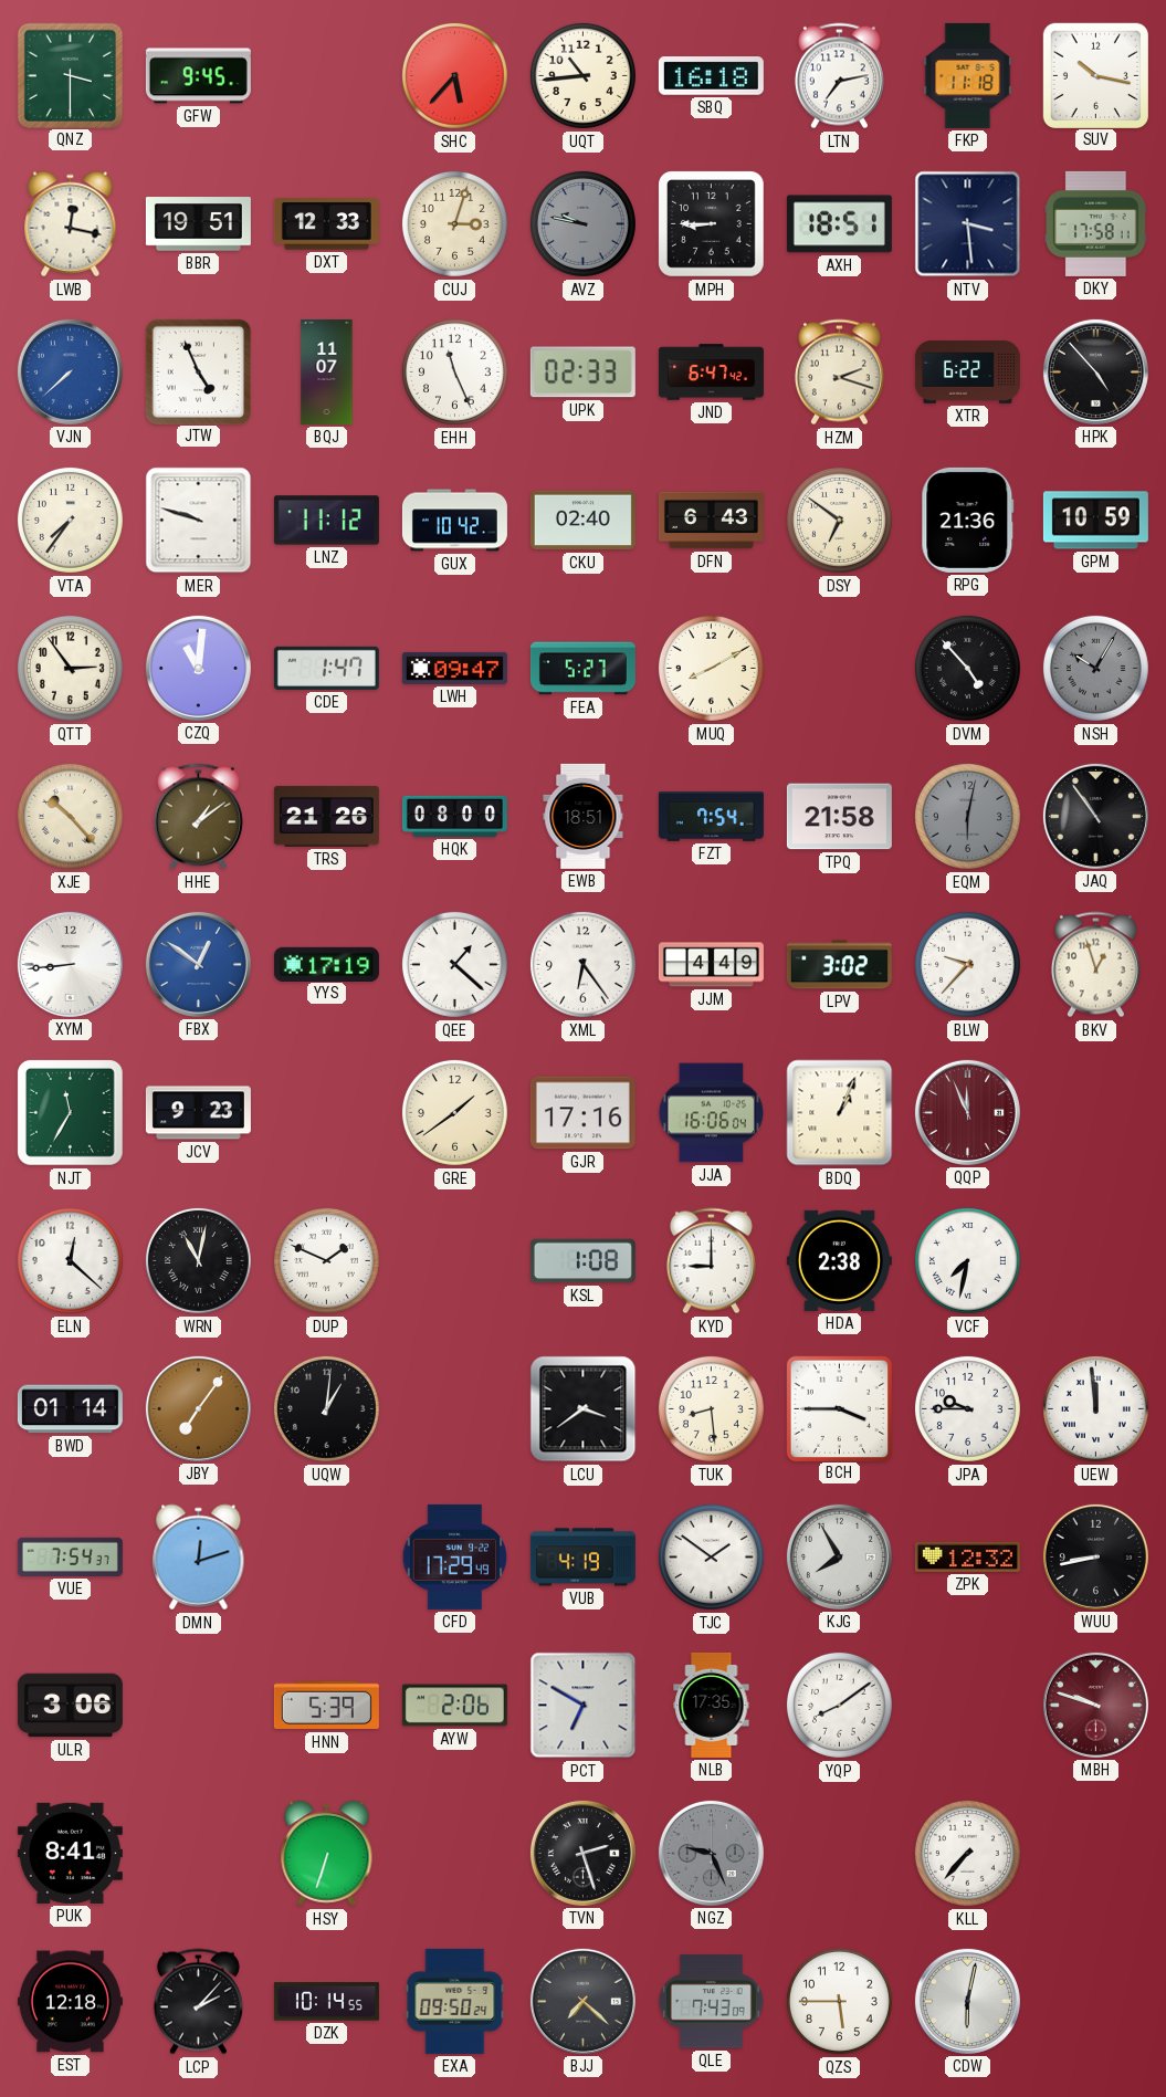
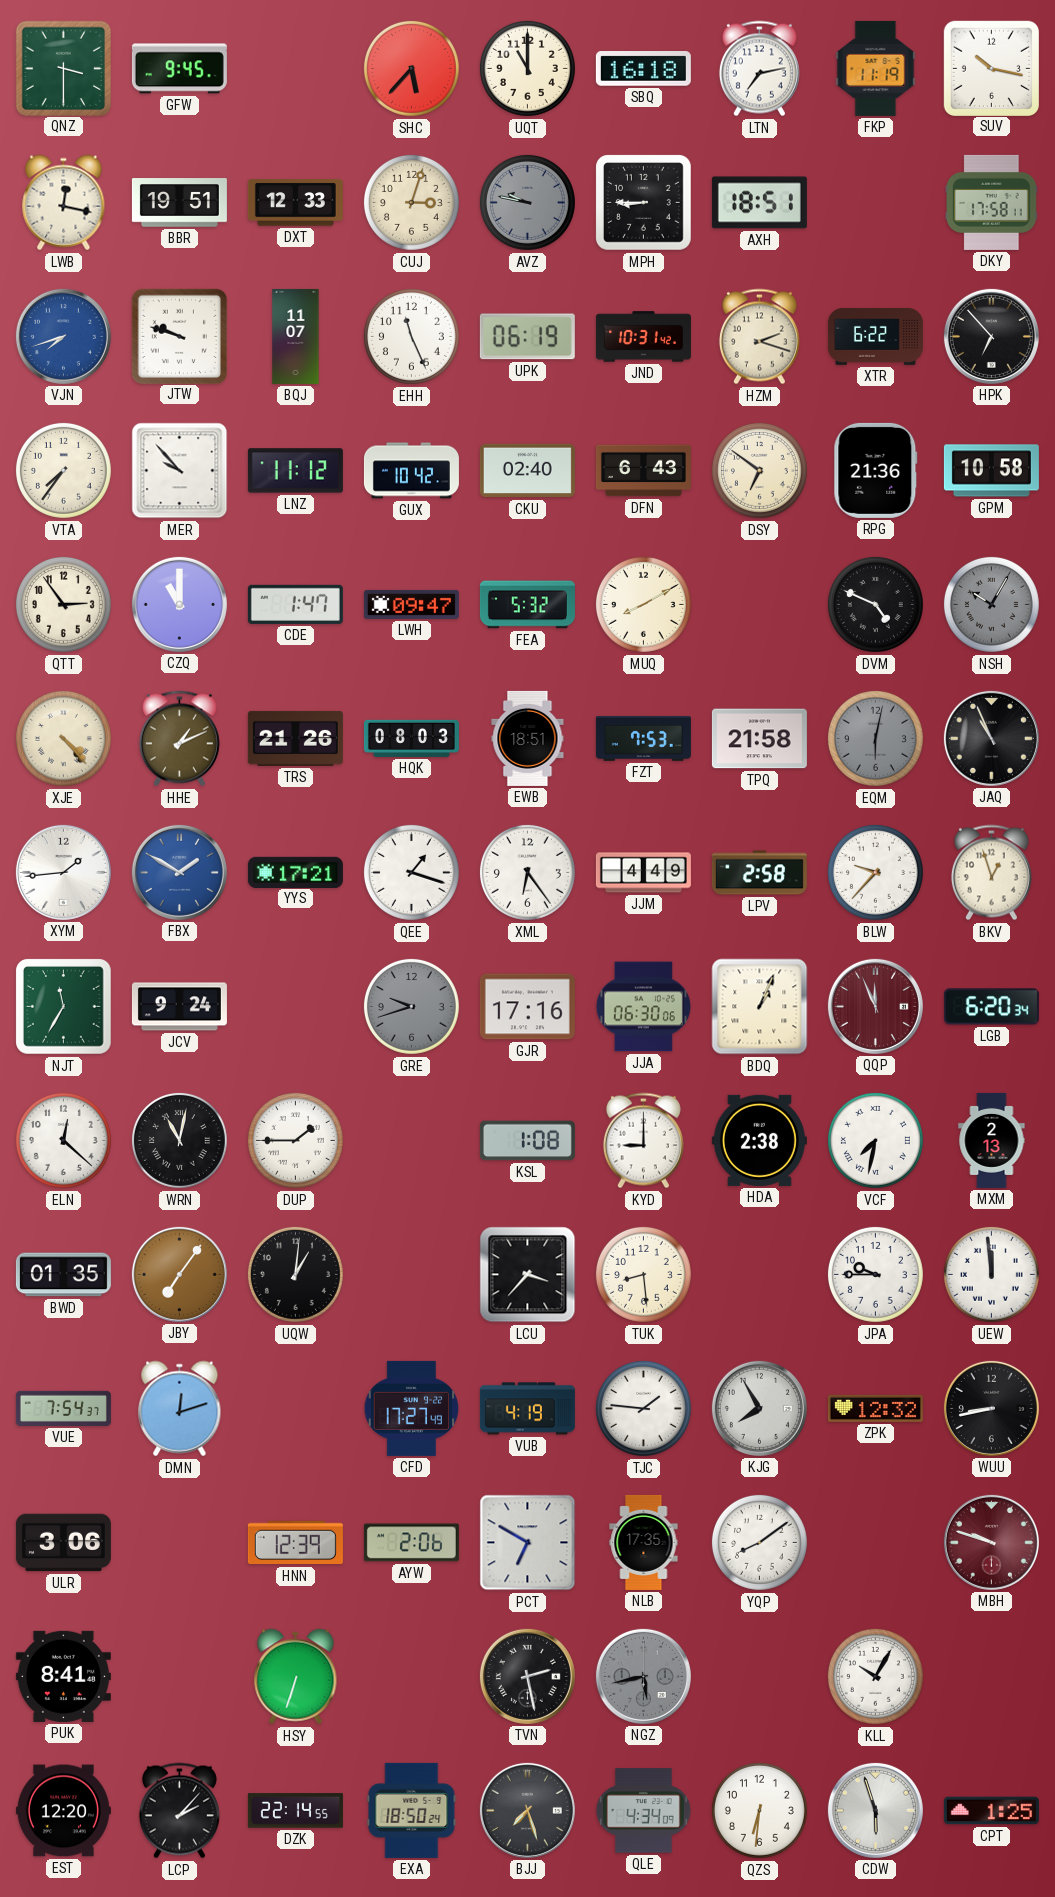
UQT: 10:44 -> 11:00 (527, 68)
FKP: 11:18 -> 11:19 (876, 68)
NTV: 3:29 -> none (968, 224)
VJN: 7:38 -> 7:42 (63, 336)
JTW: 4:56 -> 9:48 (179, 336)
UPK: 02:33 -> 06:19 (527, 337)
JND: 6:47 -> 10:31 (643, 337)
HPK: 4:53 -> 6:53 (991, 336)
MER: 9:48 -> 9:53 (180, 471)
GPM: 10:59 -> 10:58 (991, 471)
CZQ: 11:01 -> 11:00 (179, 604)
FEA: 5:27 -> 5:32 (527, 605)
DVM: 4:53 -> 4:49 (875, 604)
XJE: 10:23 -> 4:23 (63, 738)
HHE: 1:09 -> 1:11 (179, 739)
HQK: 08:00 -> 08:03 (411, 738)
FZT: 7:54 -> 7:53 (643, 738)
JAQ: 10:54 -> 10:56 (991, 738)
XYM: 8:44 -> 1:44 (63, 872)
FBX: 12:51 -> 1:50 (179, 872)
YYS: 17:19 -> 17:21 (295, 872)
QEE: 1:22 -> 1:18 (411, 872)
LPV: 3:02 -> 2:58 (759, 873)
JCV: 9:23 -> 9:24 (179, 1007)
GRE: 1:39 -> 9:42 (411, 1006)
GRE dial: cream -> grey (411, 1006)
JJA: 16:06 -> 06:30 (643, 1007)
LGB: none -> 6:20 (991, 1007)
DUP: 1:49 -> 1:45 (295, 1140)
MXM: none -> 2:13 (992, 1140)
BWD: 01:14 -> 01:35 (63, 1275)
LCU: 3:39 -> 3:37 (528, 1275)
BCH: 3:45 -> none (839, 1408)
CFD: 17:29 -> 17:27 (412, 1408)
TJC: 1:51 -> 1:46 (643, 1408)
HNN: 5:39 -> 12:39 (295, 1543)
TVN: 2:27 -> 2:28 (527, 1676)
NGZ: 9:26 -> 5:43 (643, 1676)
KLL: 7:37 -> 10:05 (875, 1676)
EST: 12:18 -> 12:20 (63, 1811)
DZK: 10:14 -> 22:14 (295, 1811)
EXA: 09:50 -> 18:50 (412, 1810)
BJJ: 7:22 -> 7:27 (527, 1810)
QLE: 7:43 -> 4:34 (643, 1811)
QZS: 5:45 -> 6:31 (759, 1810)
CDW: 6:02 -> 5:57 (875, 1810)
CPT: none -> 1:25 (991, 1811)
